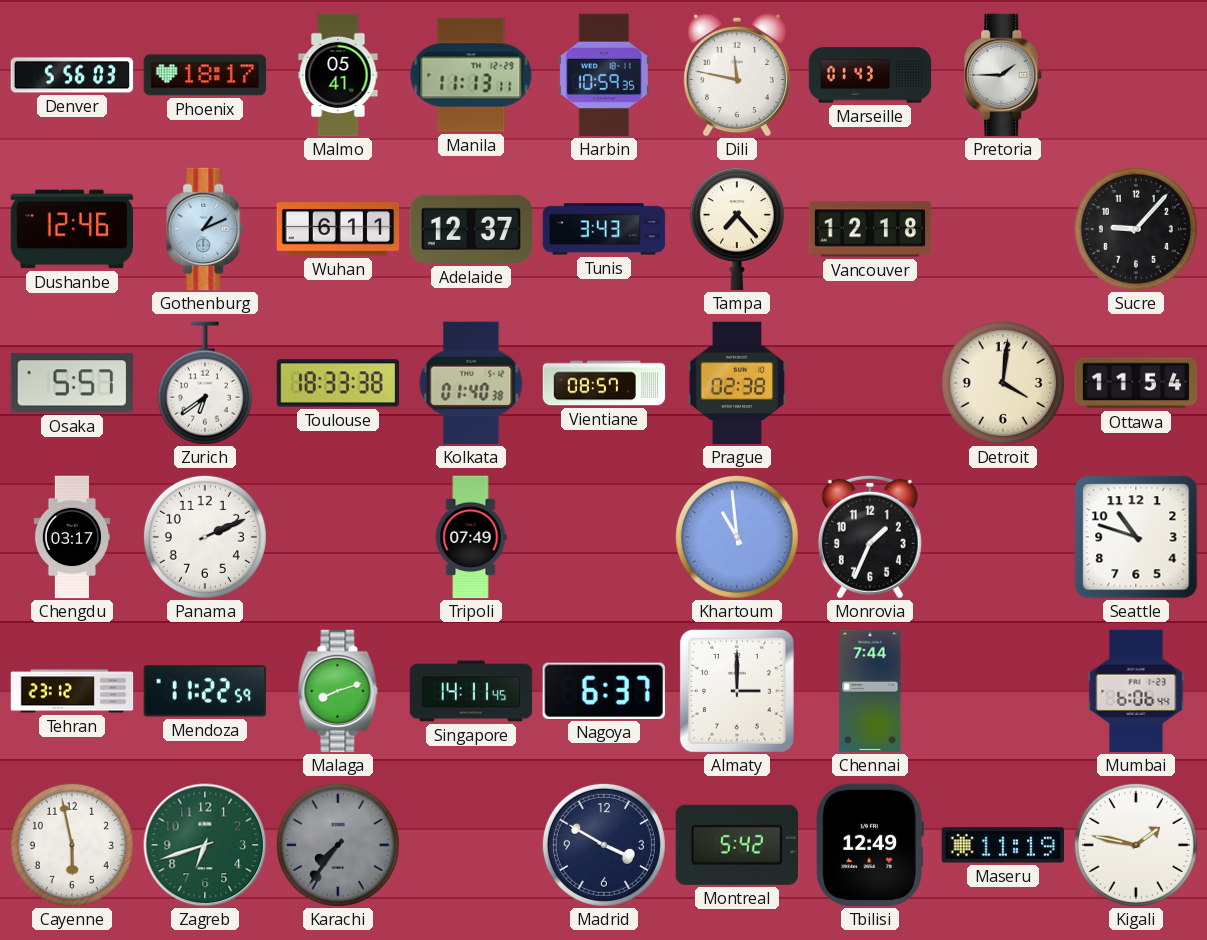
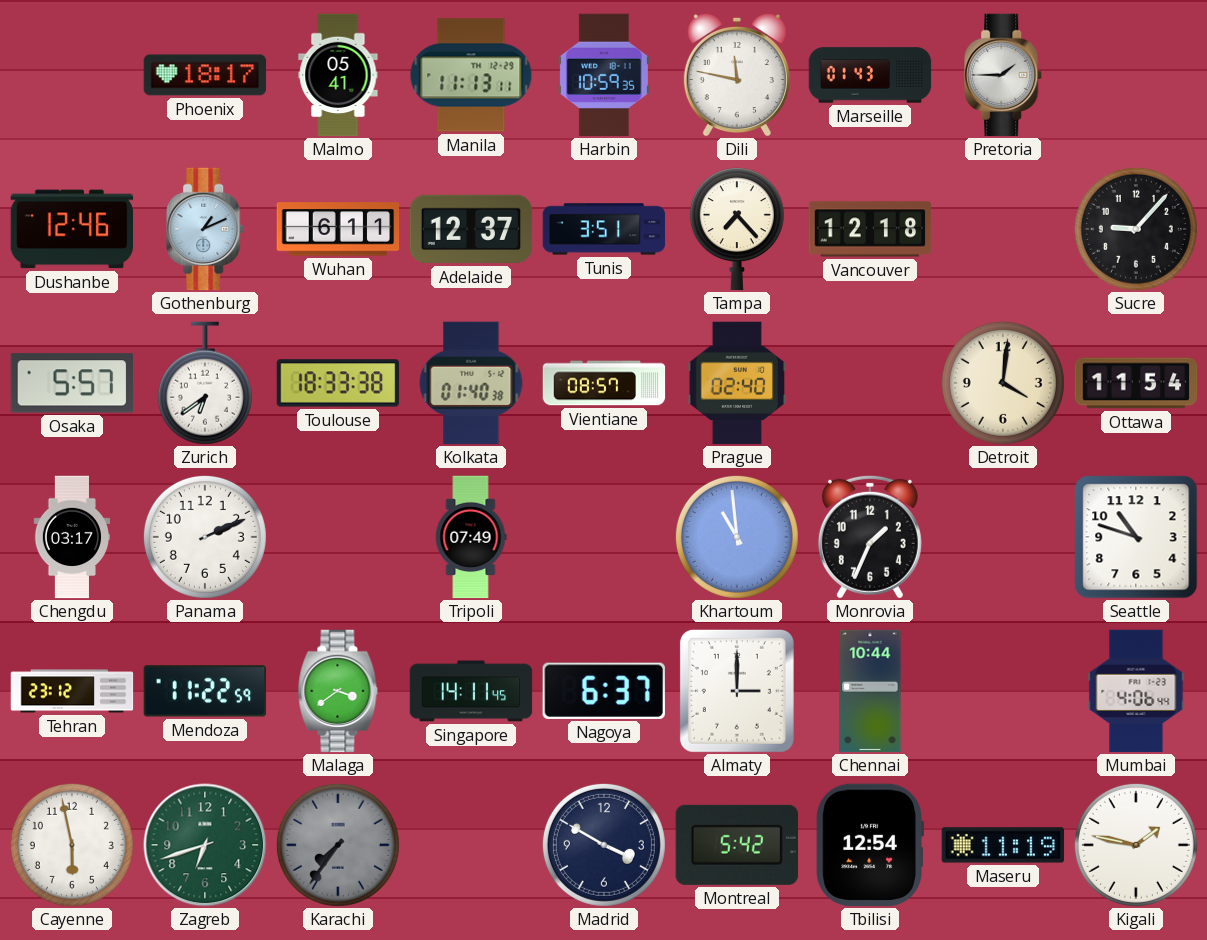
Denver: 5:56 -> none (72, 75)
Tunis: 3:43 -> 3:51 (604, 229)
Prague: 02:38 -> 02:40 (737, 383)
Malaga: 8:12 -> 3:39 (338, 691)
Chennai: 7:44 -> 10:44 (870, 691)
Mumbai: 6:06 -> 4:06 (1136, 691)
Tbilisi: 12:49 -> 12:54 (870, 845)
